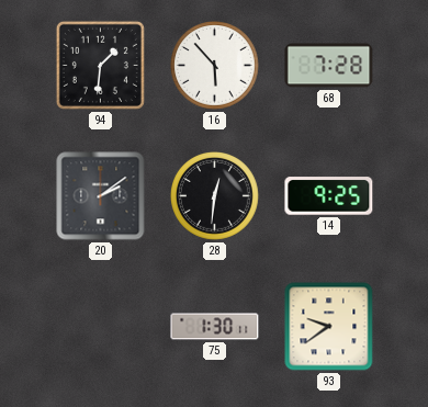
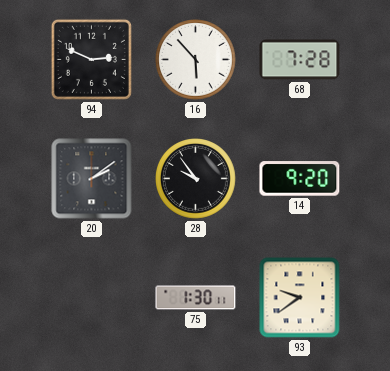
94: 1:31 -> 2:49 (91, 59)
28: 12:31 -> 9:54 (196, 179)
14: 9:25 -> 9:20 (300, 179)
